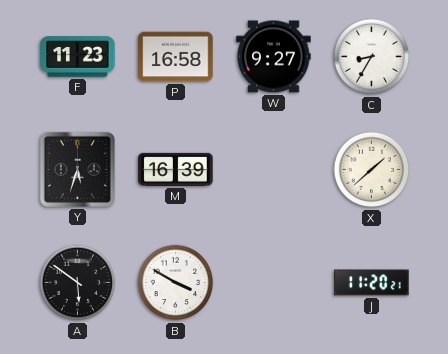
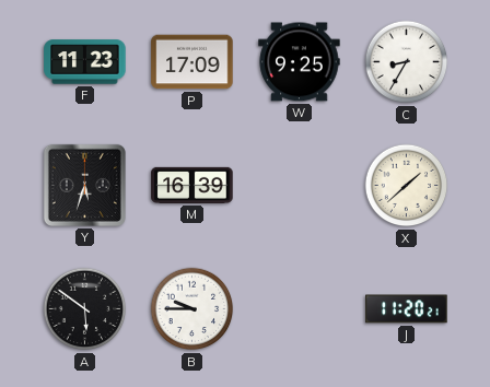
P: 16:58 -> 17:09 (192, 62)
W: 9:27 -> 9:25 (300, 62)
B: 3:50 -> 9:45 (192, 309)
